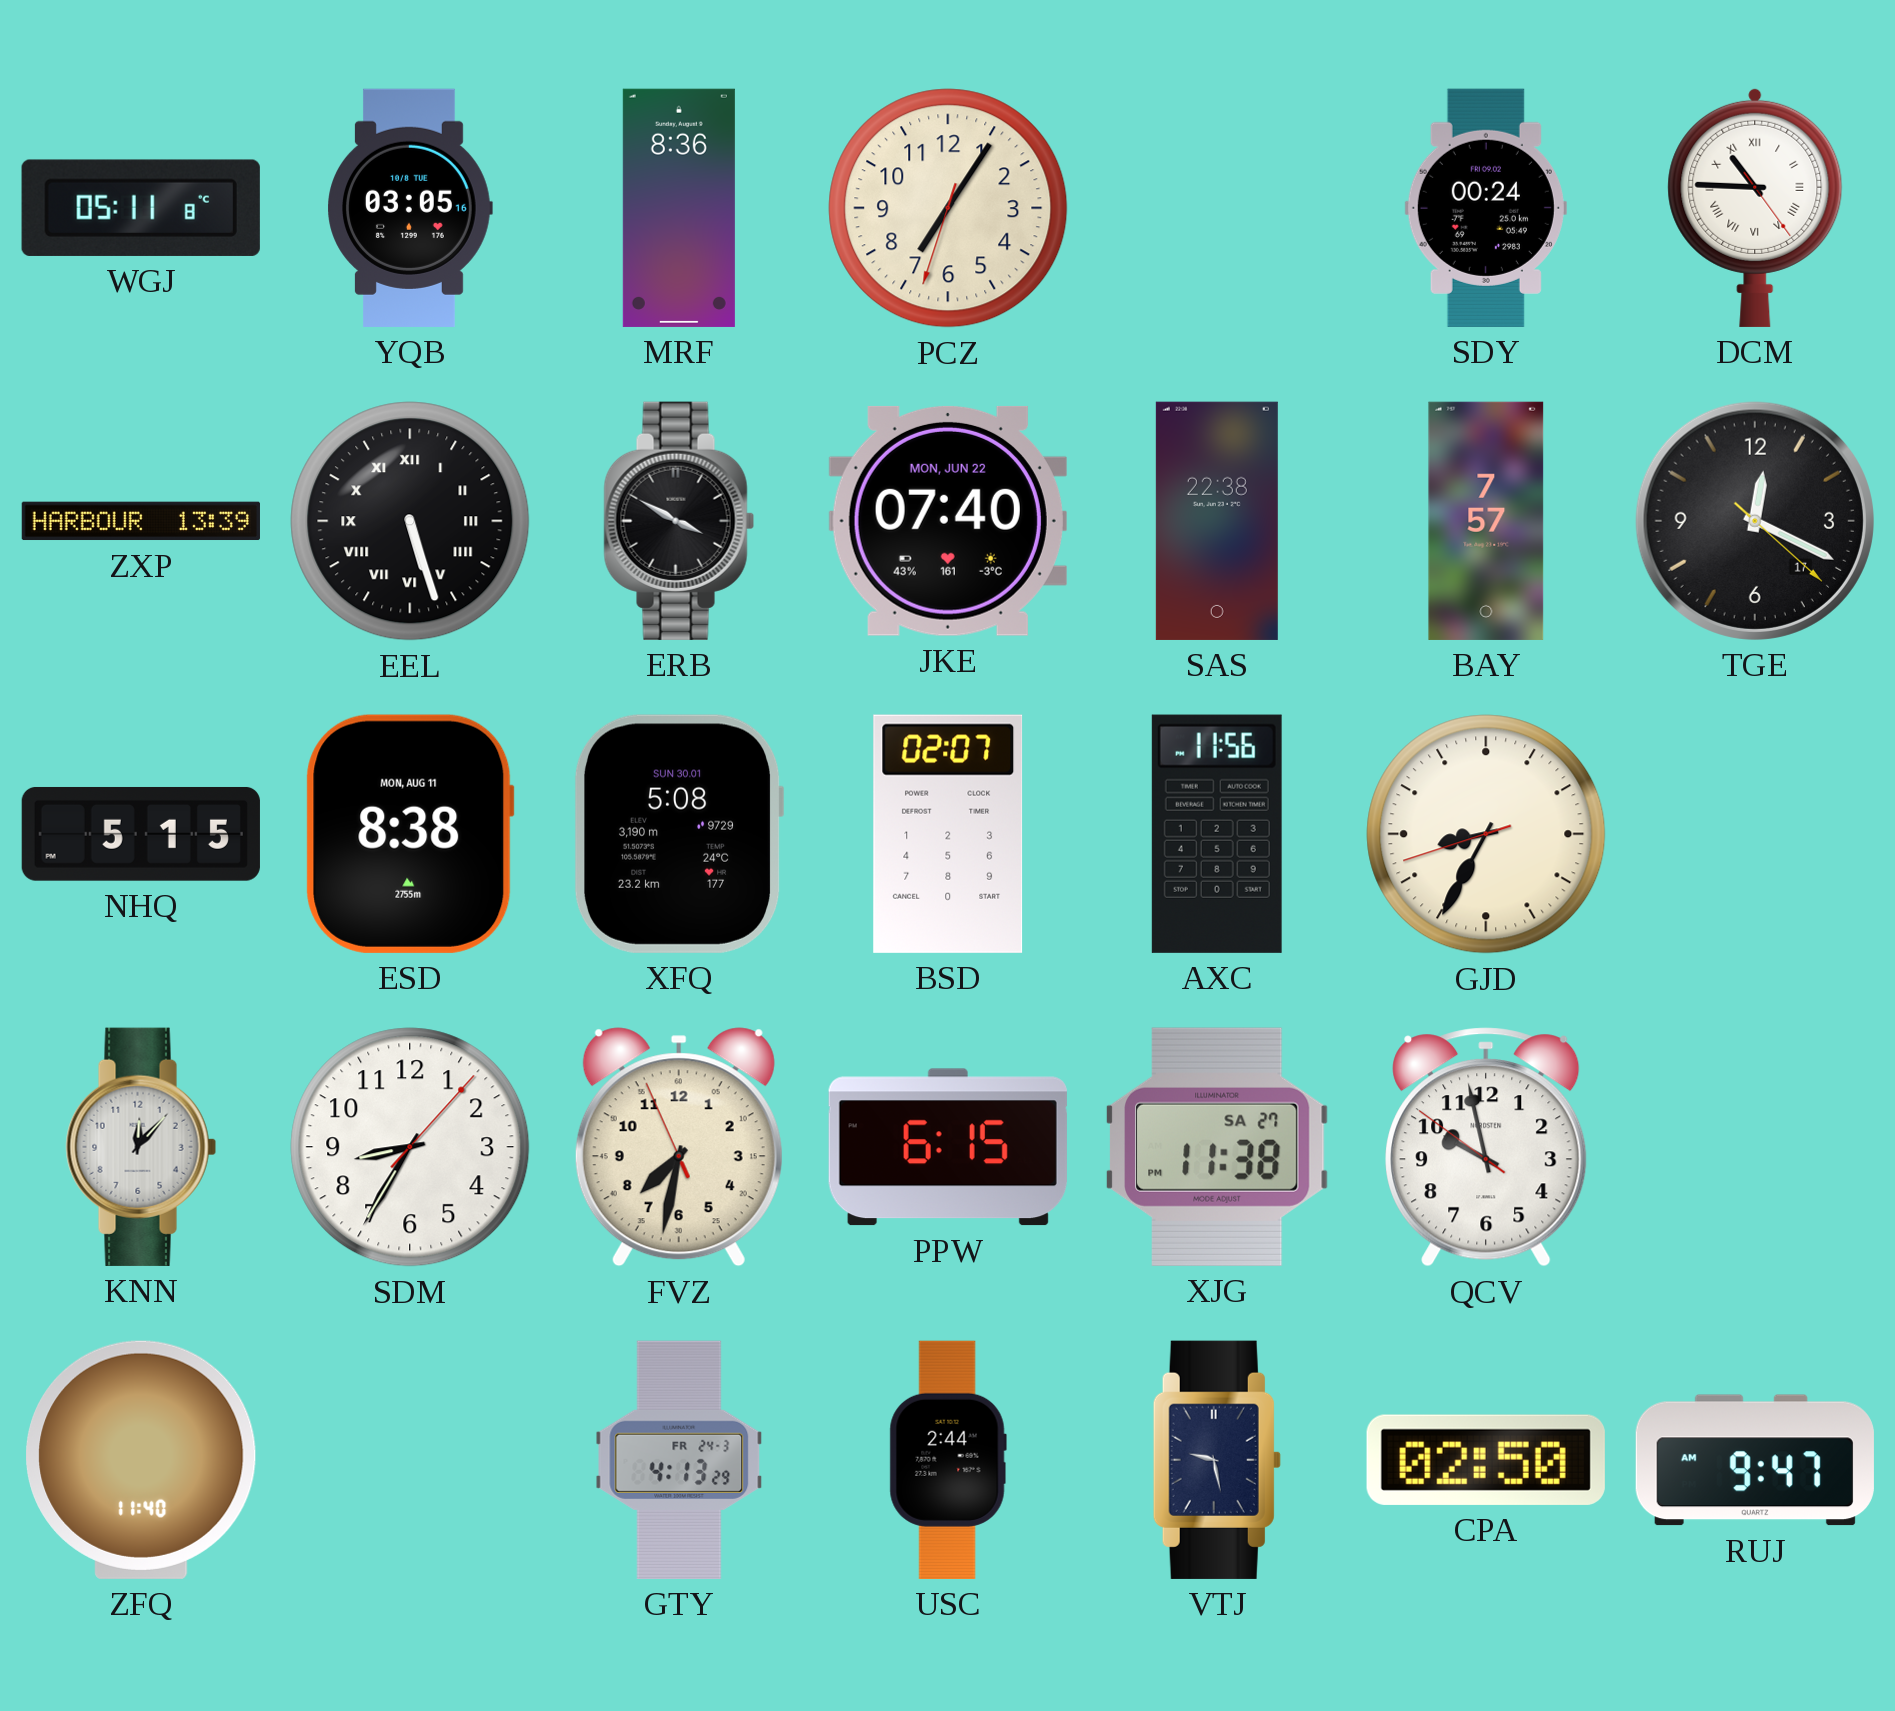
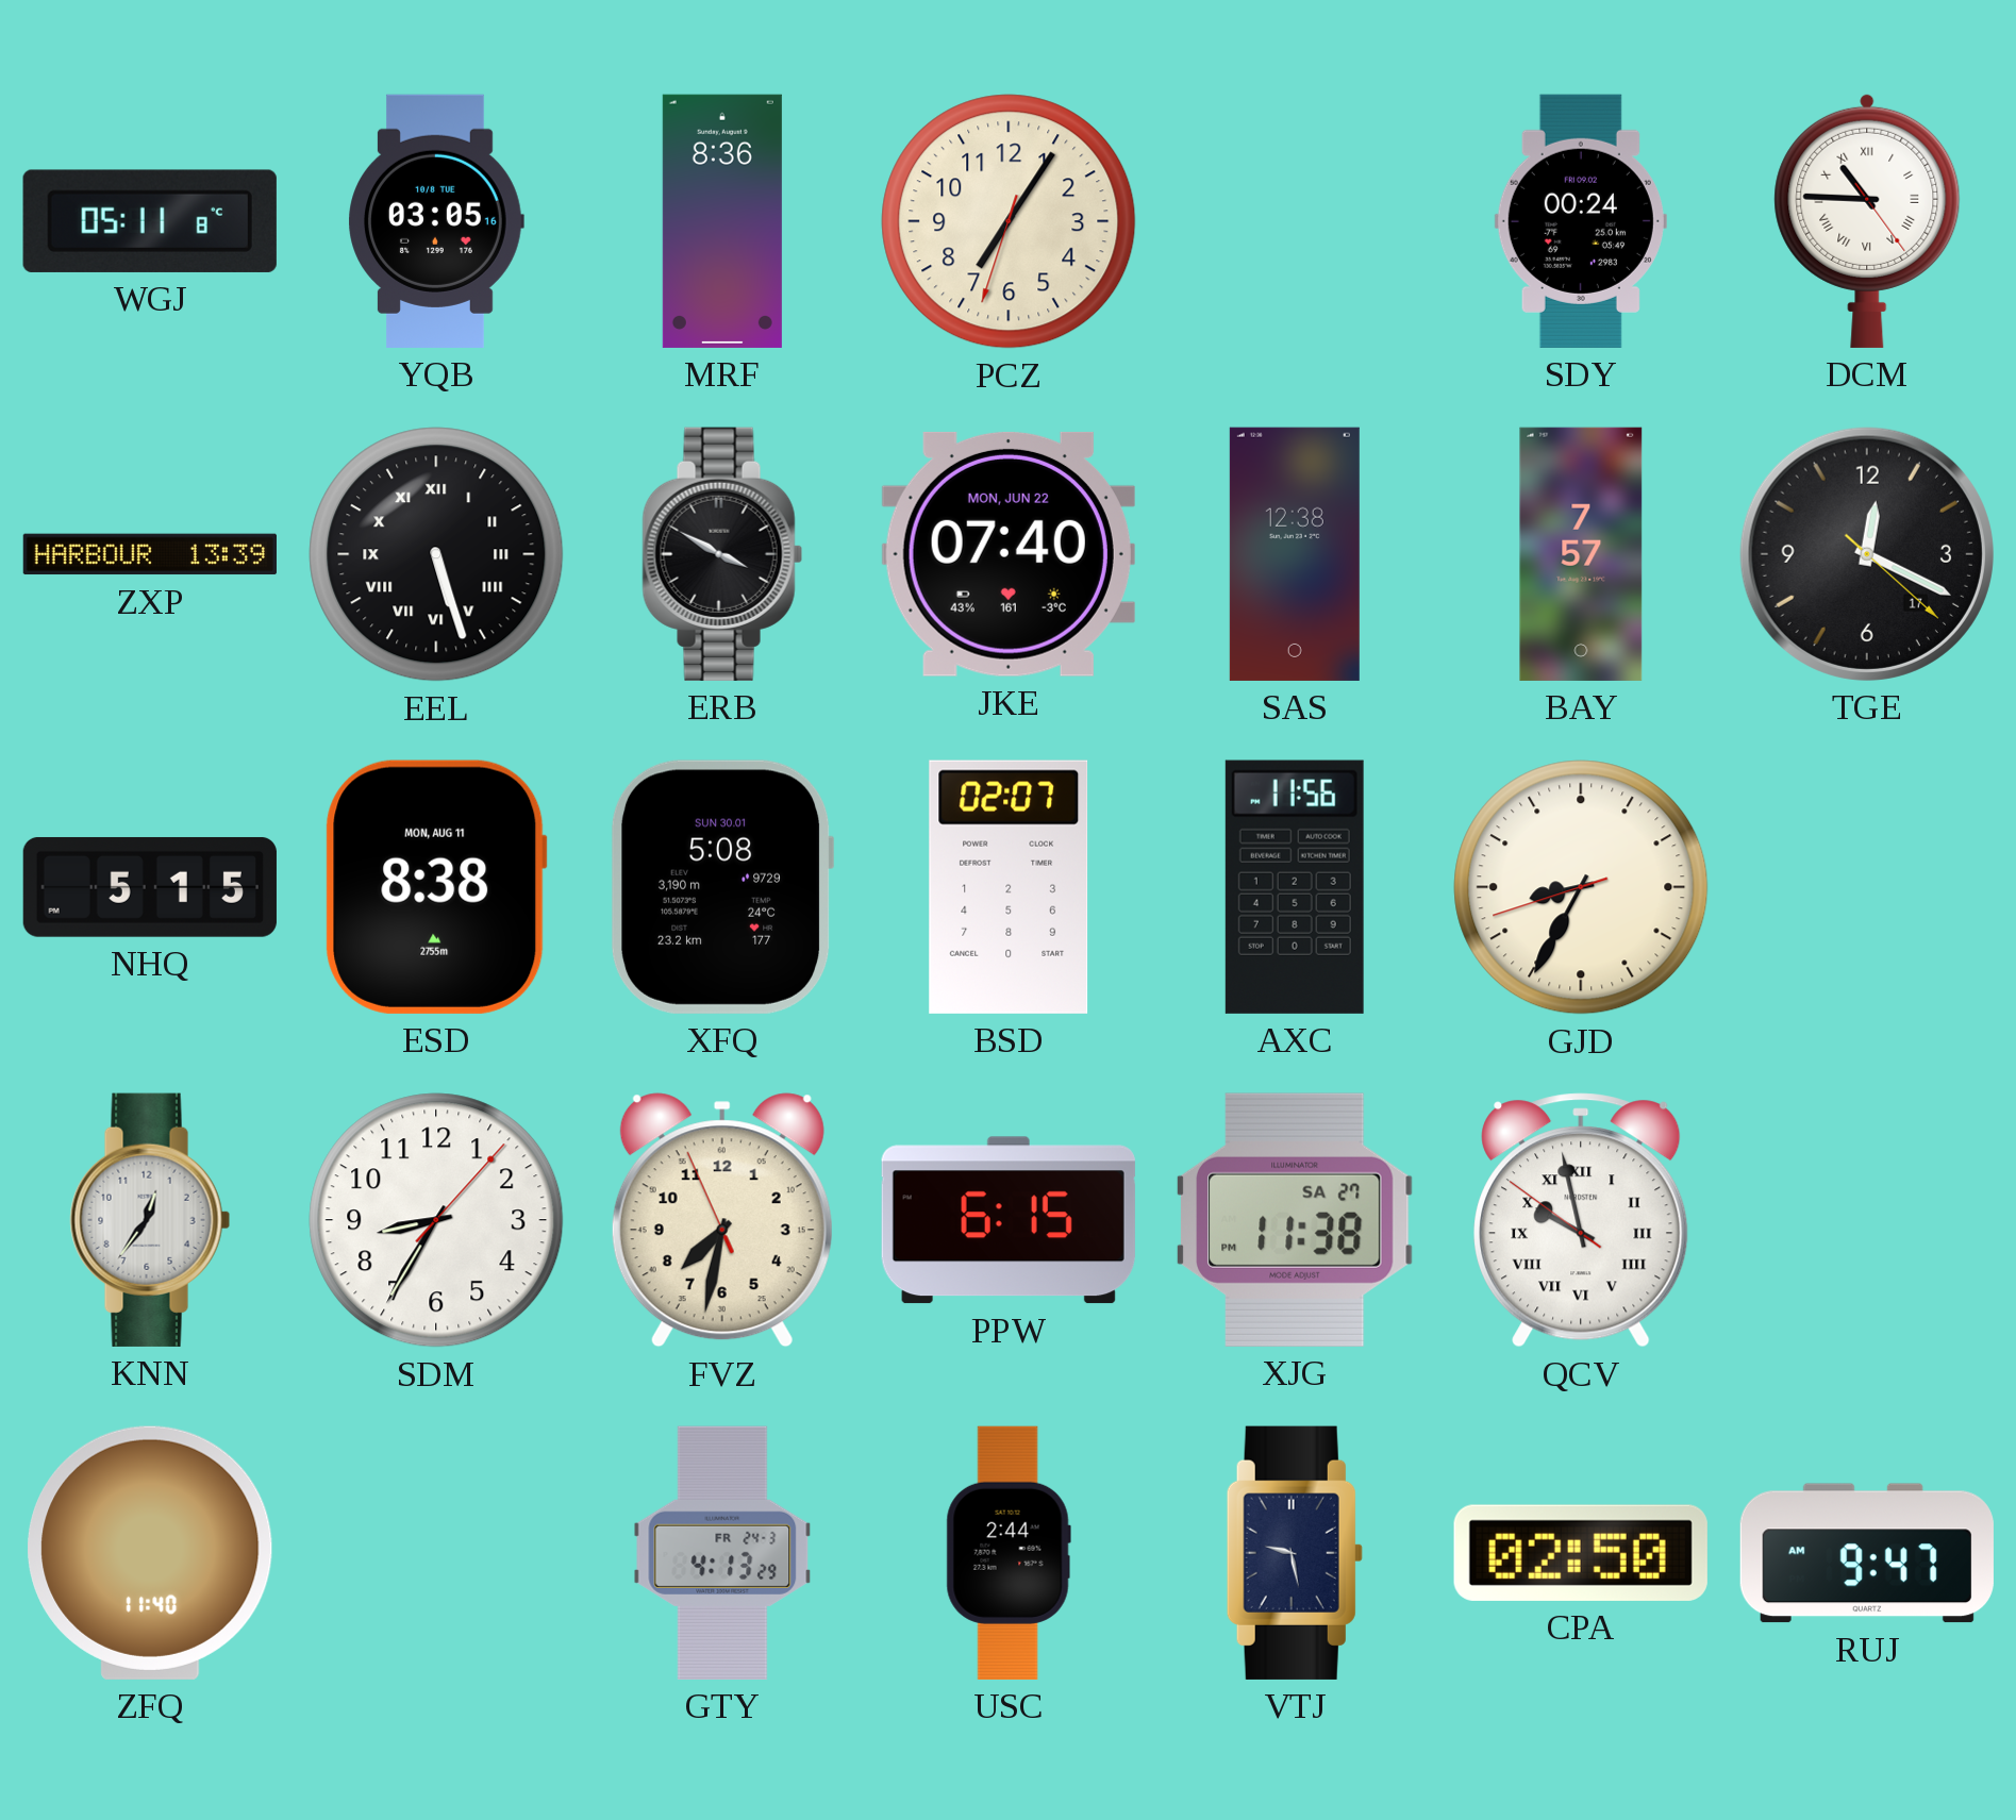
SAS: 22:38 -> 12:38 (1295, 554)
KNN: 12:07 -> 12:36 (150, 1220)
QCV numerals: Arabic -> Roman (1581, 1220)
